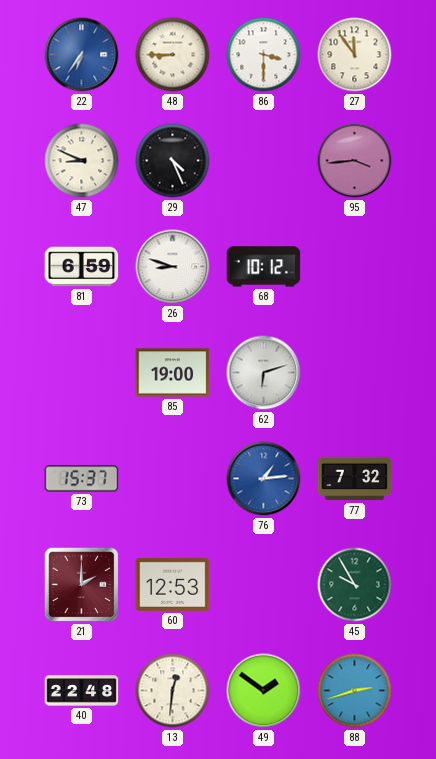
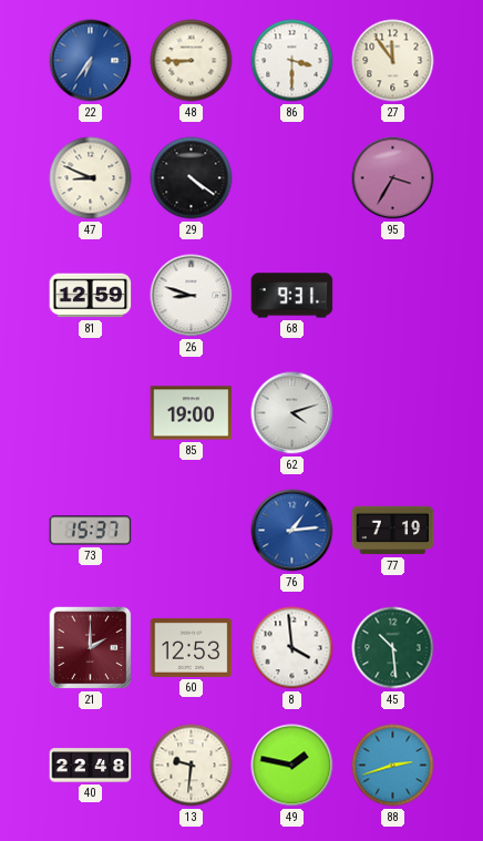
29: 4:26 -> 4:21 (192, 178)
95: 3:44 -> 3:35 (393, 178)
81: 6:59 -> 12:59 (91, 296)
68: 10:12 -> 9:31 (292, 296)
62: 6:12 -> 4:12 (292, 413)
77: 7:32 -> 7:19 (393, 531)
8: none -> 3:59 (292, 648)
45: 9:55 -> 10:29 (393, 648)
13: 12:31 -> 9:31 (192, 766)
49: 1:51 -> 1:47 (292, 766)
